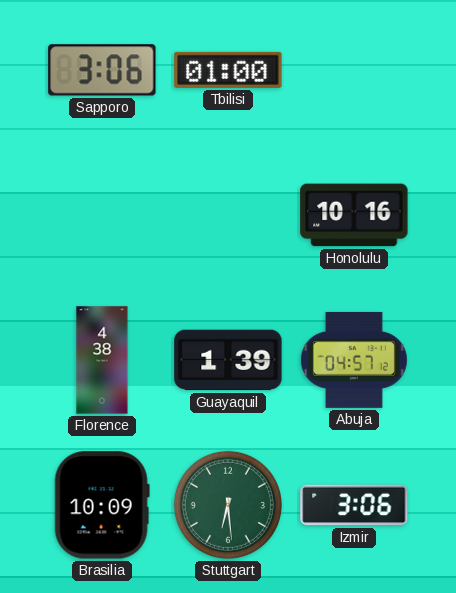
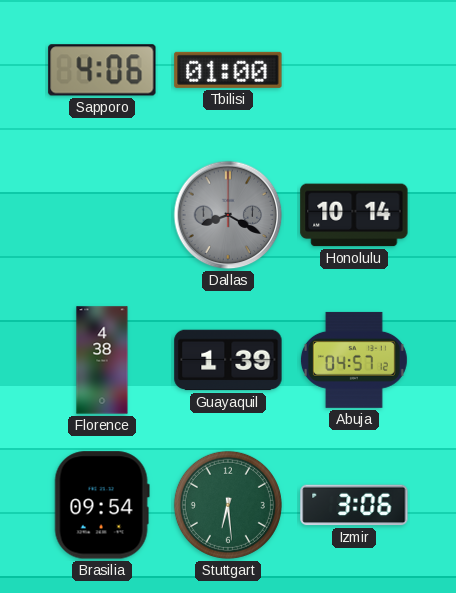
Sapporo: 3:06 -> 4:06 (102, 70)
Dallas: none -> 8:20 (228, 215)
Honolulu: 10:16 -> 10:14 (354, 215)
Brasilia: 10:09 -> 09:54 (102, 505)
